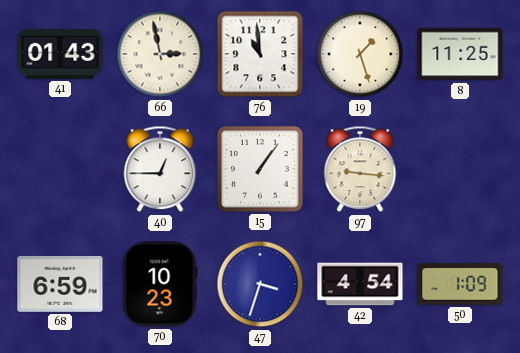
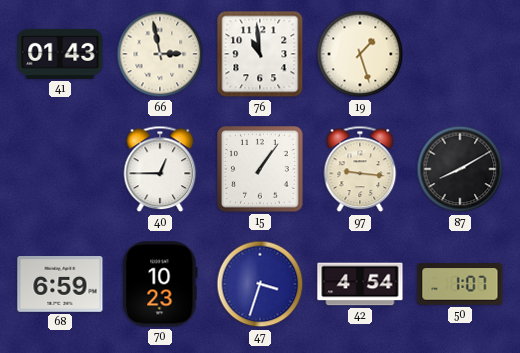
8: 11:25 -> none (460, 54)
87: none -> 8:10 (460, 169)
50: 1:09 -> 1:07 (460, 284)
